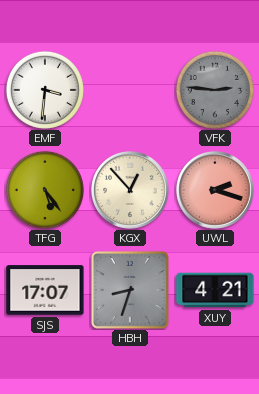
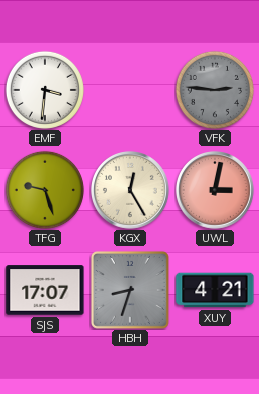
TFG: 5:24 -> 9:27 (45, 190)
KGX: 12:53 -> 12:25 (131, 191)
UWL: 2:18 -> 3:02 (216, 191)
